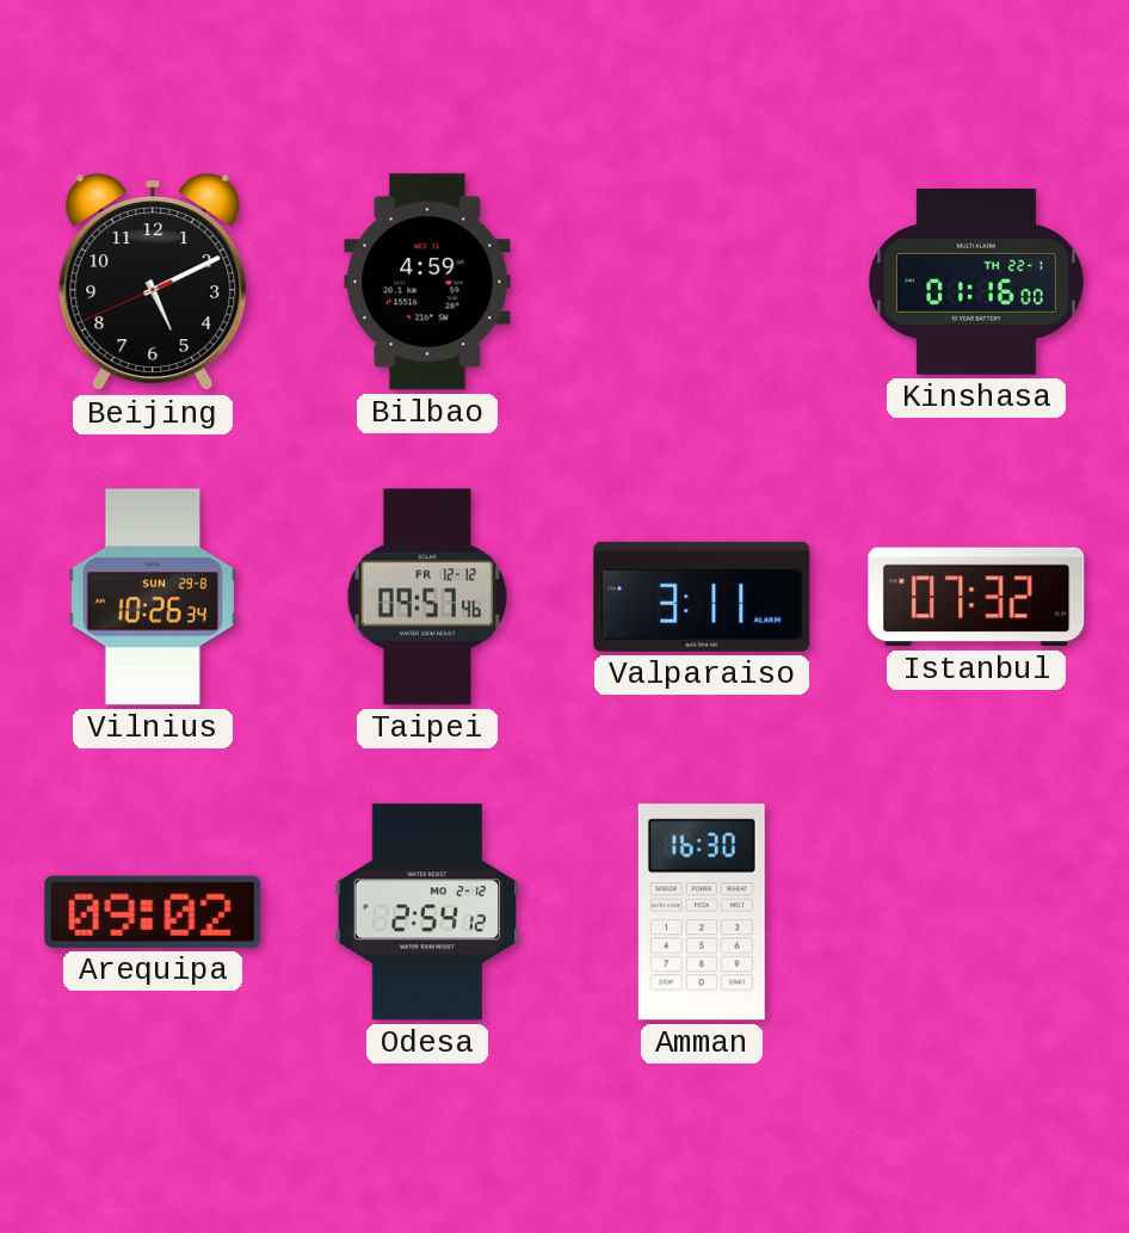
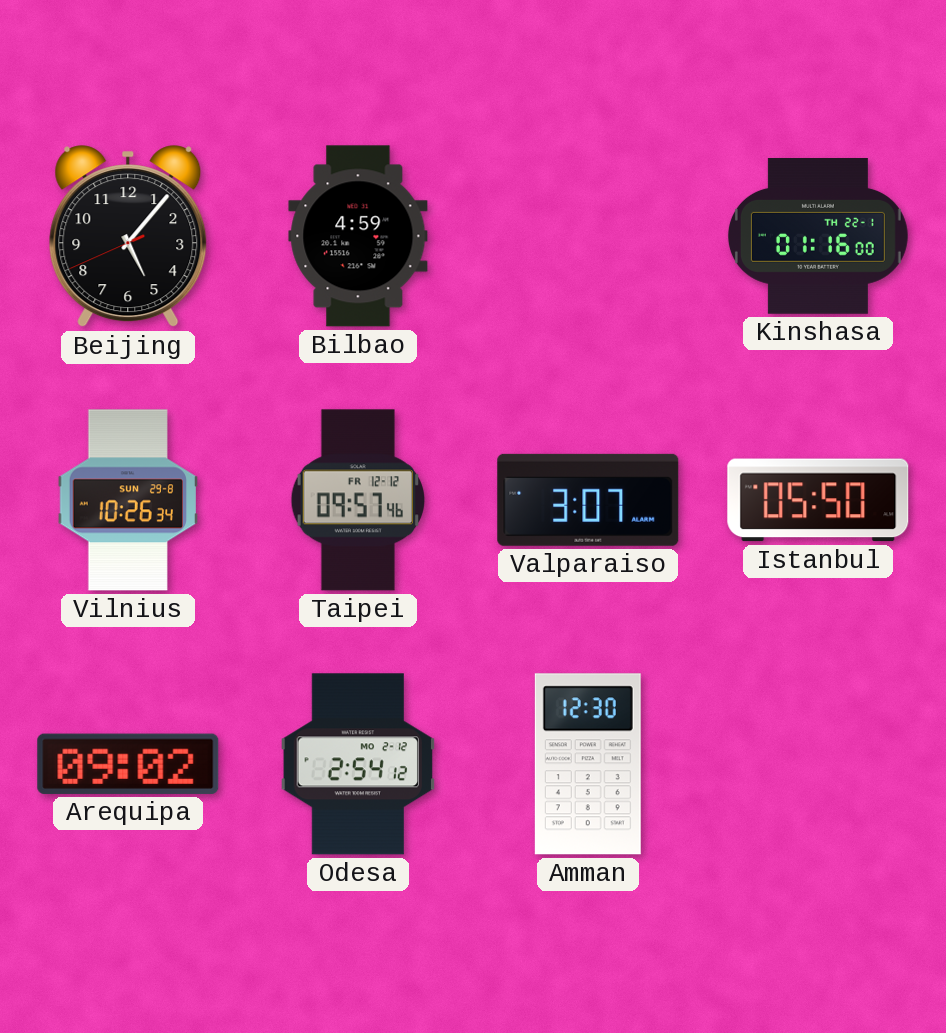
Beijing: 5:10 -> 5:06 (128, 237)
Valparaiso: 3:11 -> 3:07 (588, 500)
Istanbul: 07:32 -> 05:50 (818, 500)
Amman: 16:30 -> 12:30 (588, 764)
